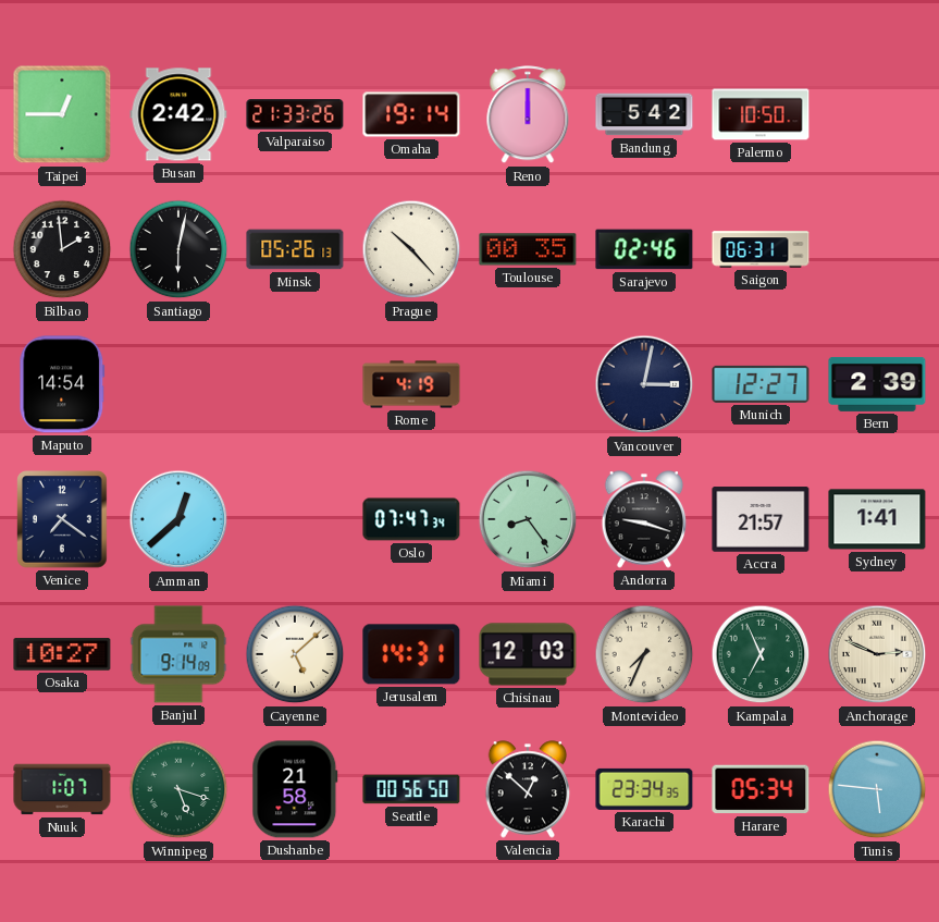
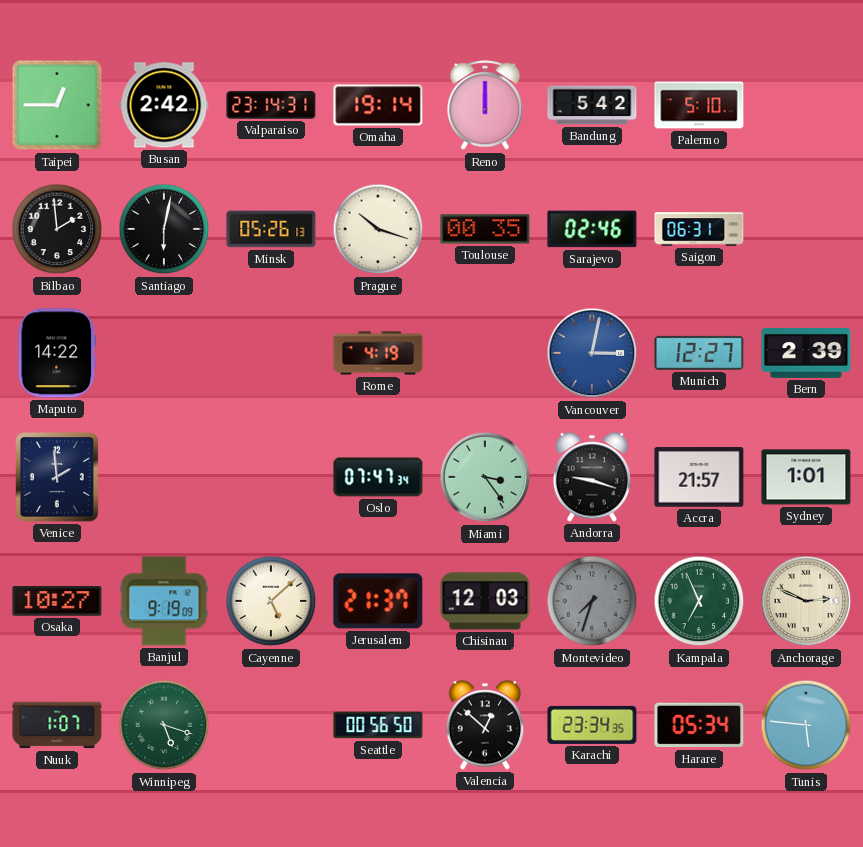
Valparaiso: 21:33 -> 23:14 (271, 105)
Palermo: 10:50 -> 5:10 (699, 105)
Prague: 10:23 -> 10:18 (378, 229)
Maputo: 14:54 -> 14:22 (57, 353)
Vancouver dial: navy -> blue (592, 353)
Venice: 7:21 -> 1:59 (57, 477)
Amman: 12:38 -> none (178, 519)
Miami: 8:24 -> 3:24 (485, 477)
Sydney: 1:41 -> 1:01 (806, 477)
Banjul: 9:14 -> 9:19 (164, 601)
Jerusalem: 14:31 -> 21:37 (378, 601)
Montevideo: 7:34 -> 7:33 (592, 601)
Montevideo dial: cream -> grey (592, 601)
Dushanbe: 21:58 -> none (295, 789)
